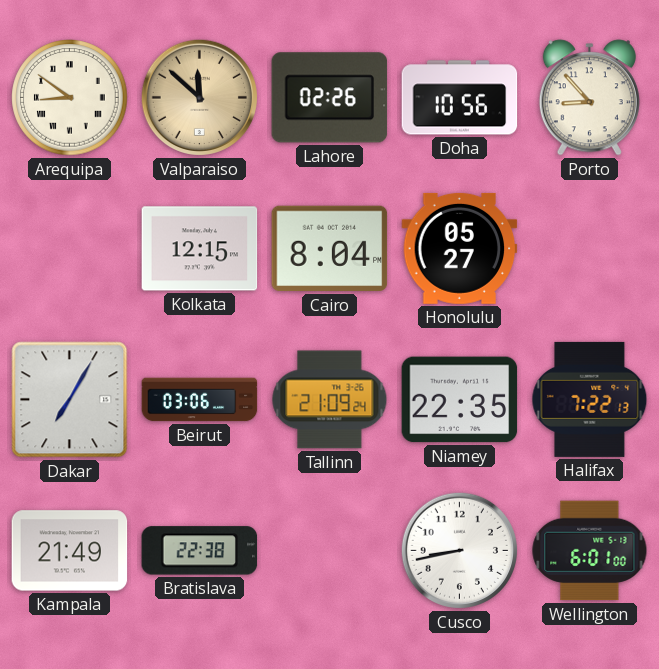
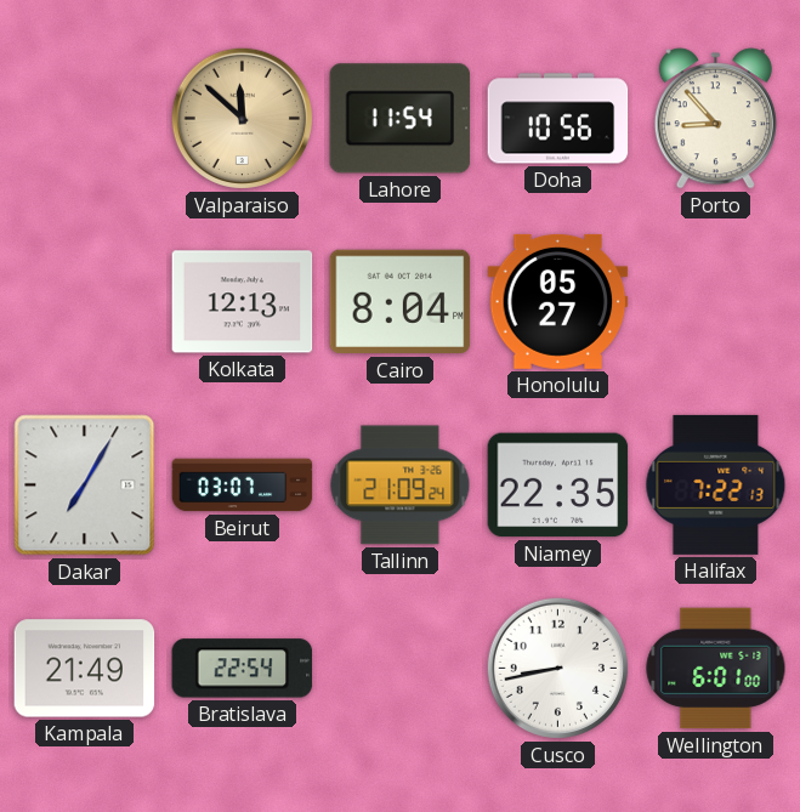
Arequipa: 8:51 -> none (70, 98)
Lahore: 02:26 -> 11:54 (401, 119)
Kolkata: 12:15 -> 12:13 (243, 302)
Beirut: 03:06 -> 03:07 (243, 486)
Bratislava: 22:38 -> 22:54 (243, 669)
